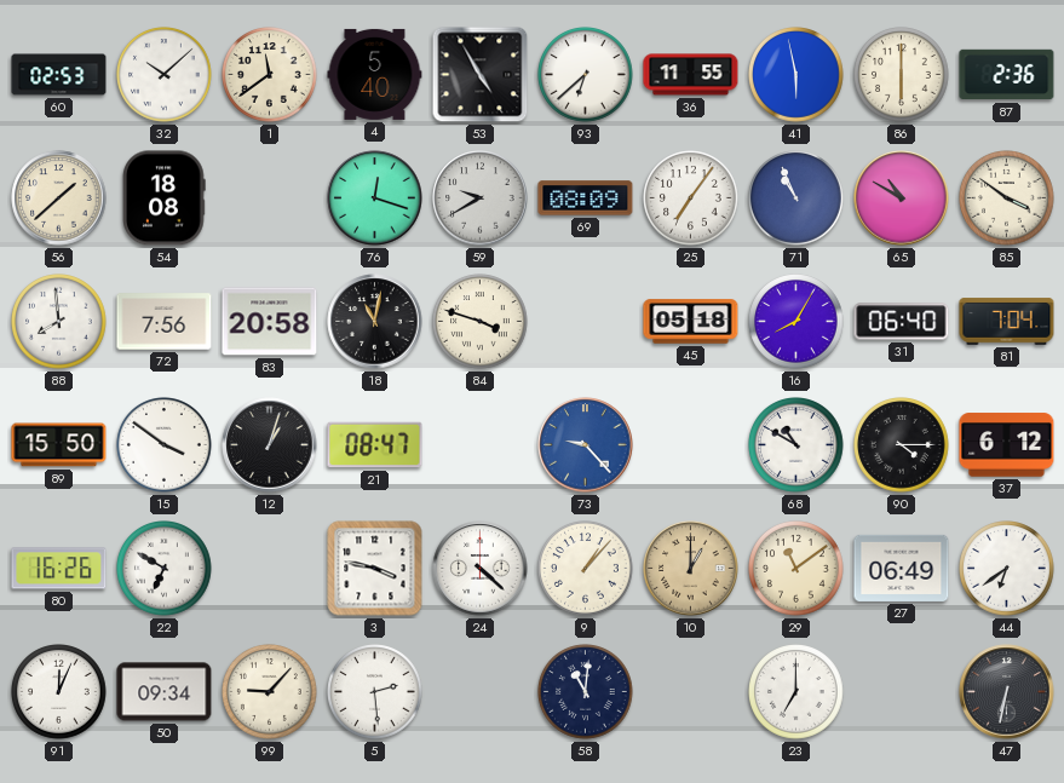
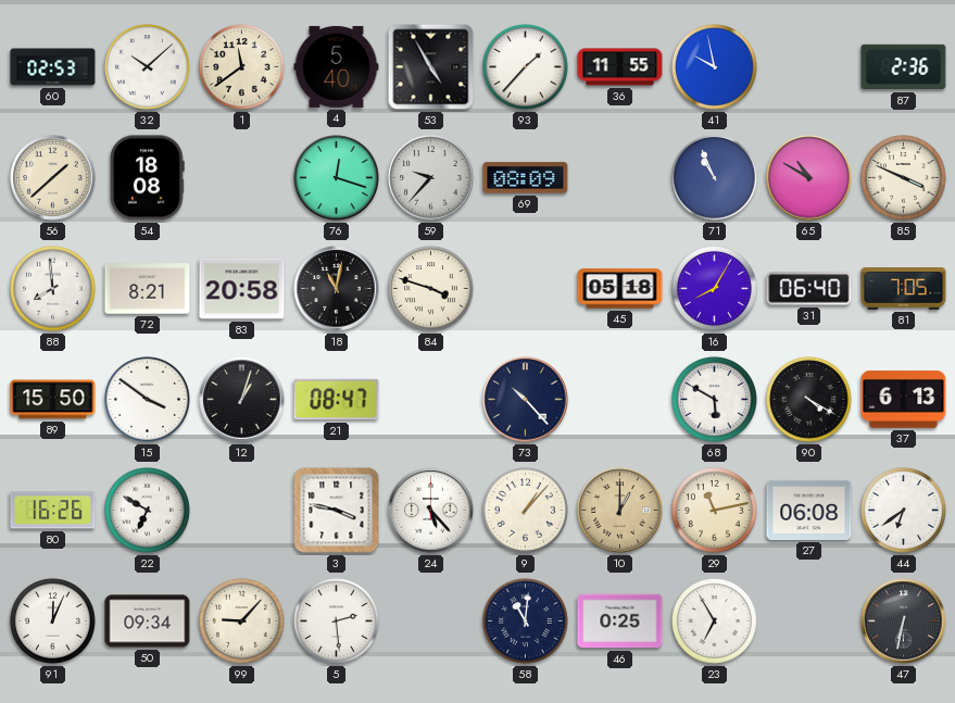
93: 6:38 -> 1:37 (526, 67)
41: 5:58 -> 9:58 (715, 67)
86: 6:00 -> none (902, 75)
59: 9:40 -> 9:37 (431, 178)
25: 7:06 -> none (691, 198)
85: 3:51 -> 3:49 (904, 178)
72: 7:56 -> 8:21 (148, 289)
81: 7:04 -> 7:05 (904, 289)
73: 9:23 -> 10:23 (526, 400)
73 dial: blue -> navy (526, 400)
68: 10:50 -> 5:50 (715, 400)
90: 4:15 -> 4:20 (809, 400)
37: 6:12 -> 6:13 (904, 400)
24: 4:22 -> 5:23 (431, 511)
29: 11:09 -> 11:13 (715, 511)
27: 06:49 -> 06:08 (809, 510)
46: none -> 0:25 (620, 622)
23: 7:00 -> 6:55 (715, 622)
